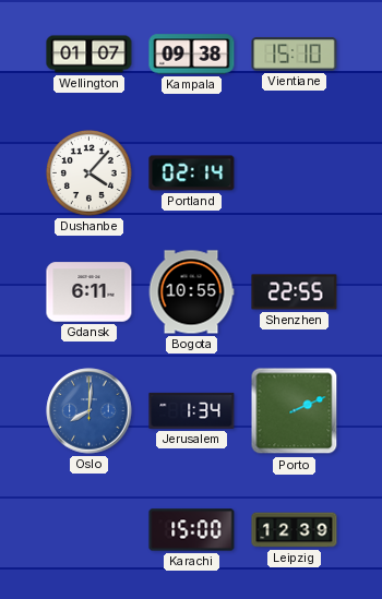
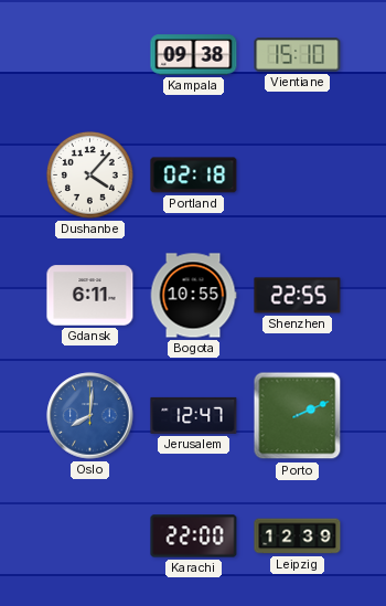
Wellington: 01:07 -> none (89, 55)
Portland: 02:14 -> 02:18 (194, 176)
Jerusalem: 1:34 -> 12:47 (194, 415)
Karachi: 15:00 -> 22:00 (194, 536)
